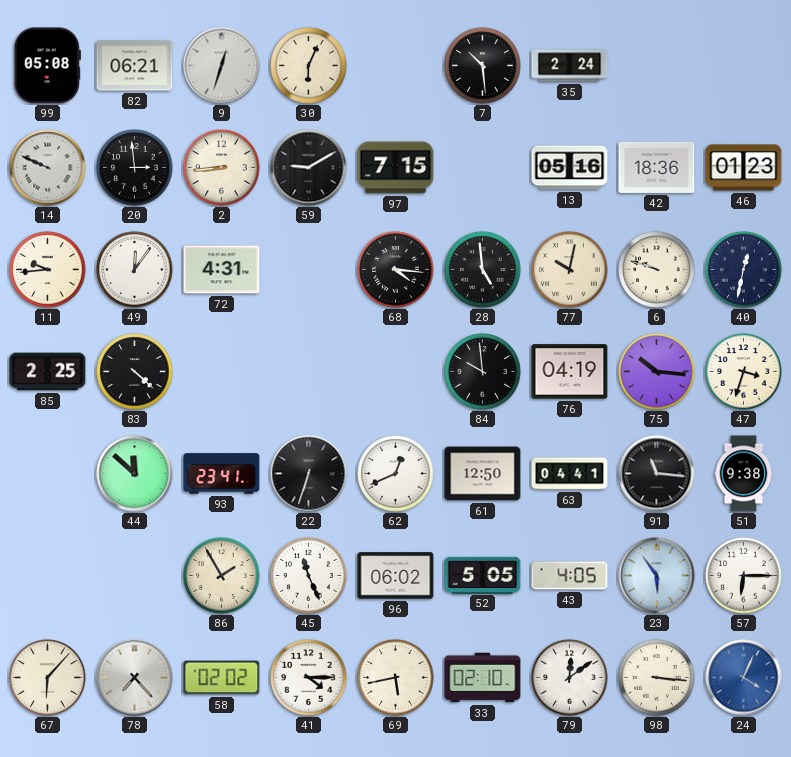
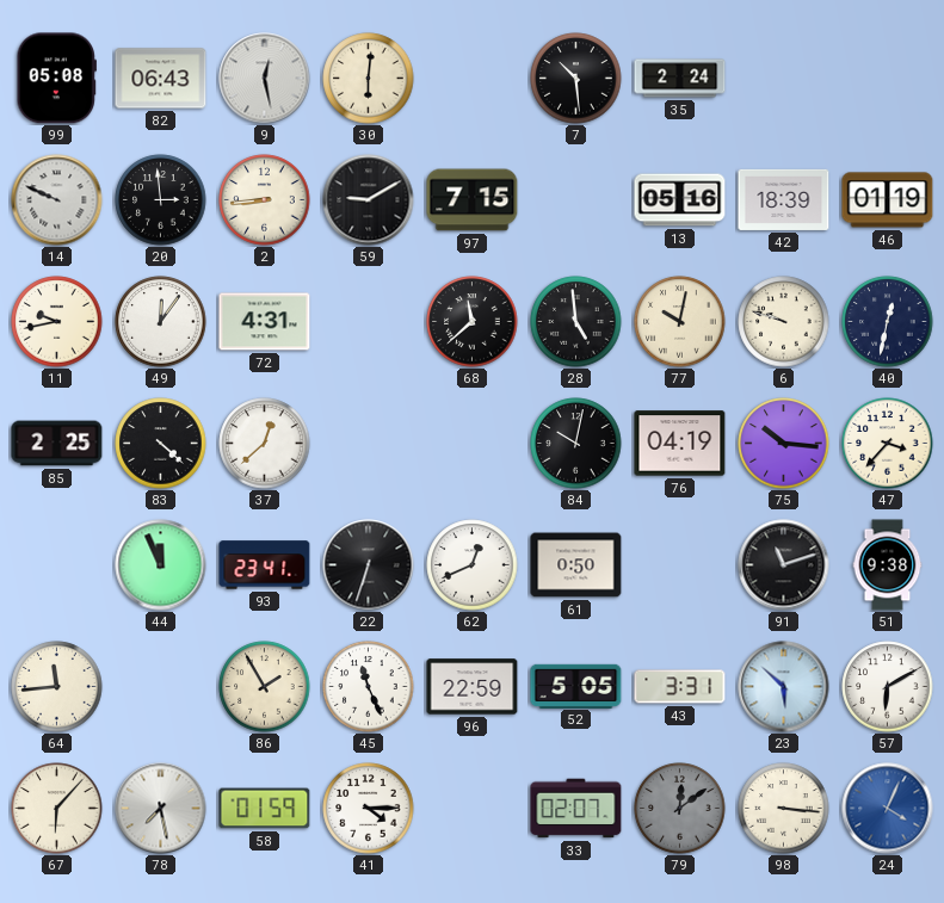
82: 06:21 -> 06:43 (161, 79)
9: 12:33 -> 12:28 (265, 79)
30: 6:04 -> 6:01 (369, 79)
42: 18:36 -> 18:39 (784, 199)
46: 01:23 -> 01:19 (888, 200)
11: 9:44 -> 9:43 (57, 322)
68: 4:16 -> 11:38 (473, 322)
37: none -> 12:38 (265, 444)
84: 9:59 -> 10:02 (576, 444)
47: 3:33 -> 3:37 (888, 444)
44: 11:52 -> 11:56 (161, 565)
61: 12:50 -> 0:50 (576, 565)
63: 04:41 -> none (570, 474)
91: 11:16 -> 11:12 (784, 565)
64: none -> 11:44 (57, 687)
96: 06:02 -> 22:59 (473, 687)
43: 4:05 -> 3:31 (680, 687)
23: 5:54 -> 5:52 (784, 687)
57: 6:15 -> 6:10 (888, 687)
78: 7:23 -> 7:28 (161, 809)
58: 02:02 -> 01:59 (265, 809)
69: 5:43 -> none (396, 678)
33: 02:10 -> 02:07 (576, 809)
79 dial: white -> grey (680, 809)
